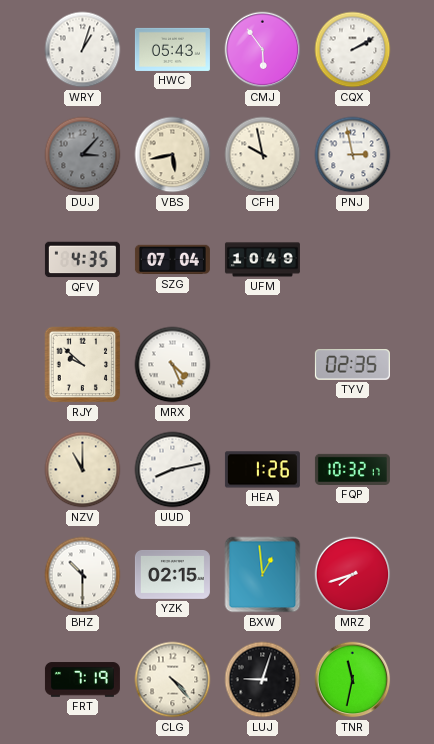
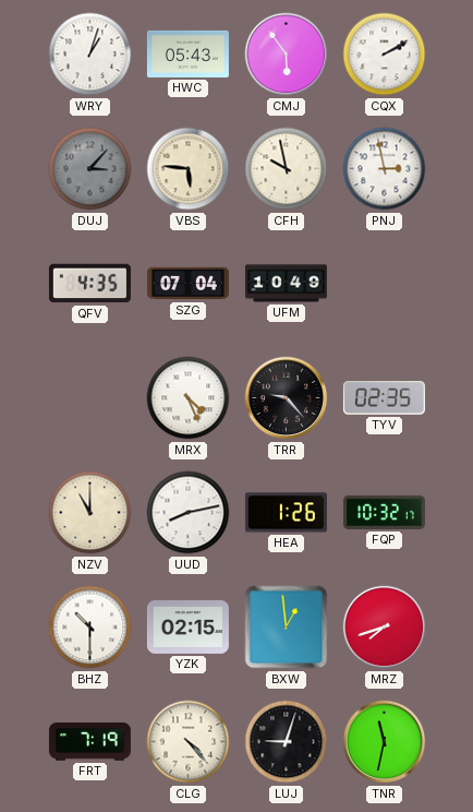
VBS: 5:43 -> 5:46 (189, 169)
RJY: 9:52 -> none (83, 365)
TRR: none -> 9:23 (287, 398)
